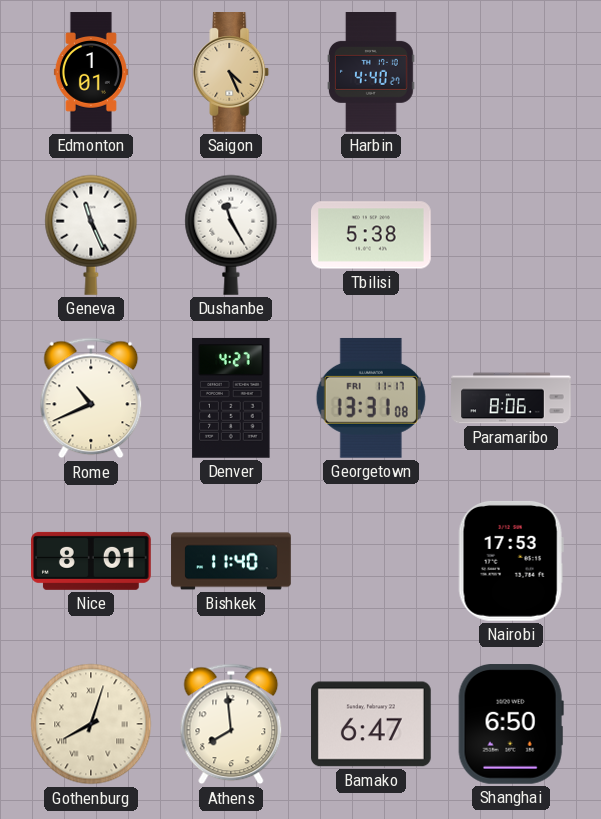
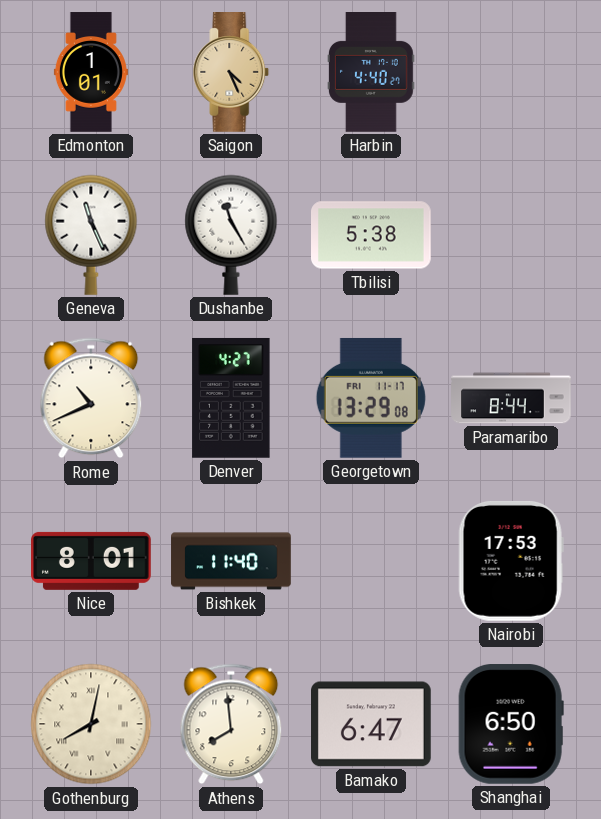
Georgetown: 13:31 -> 13:29 (371, 398)
Paramaribo: 8:06 -> 8:44 (511, 398)
Gothenburg: 8:03 -> 8:02 (91, 724)
